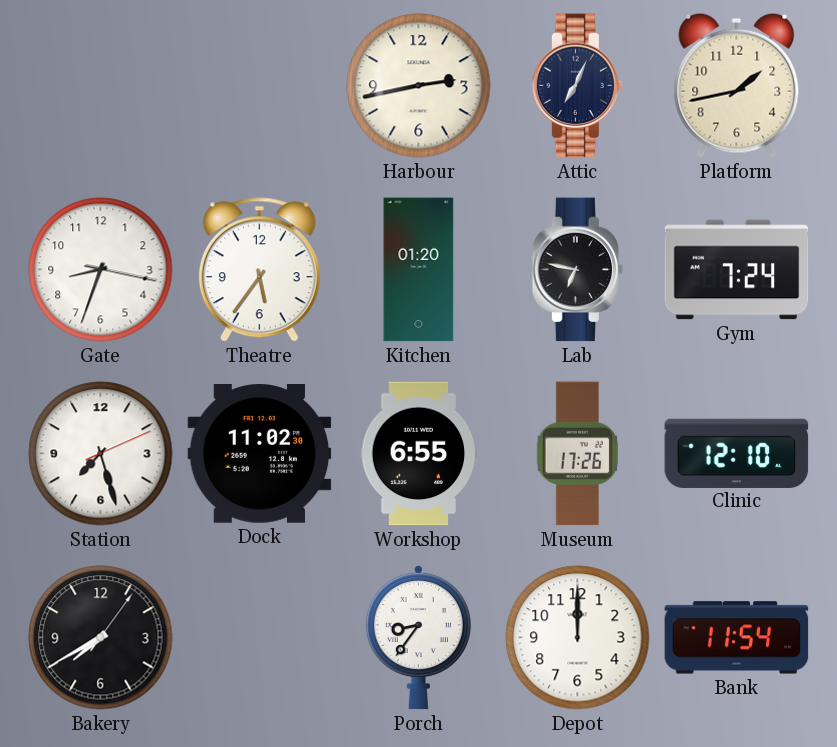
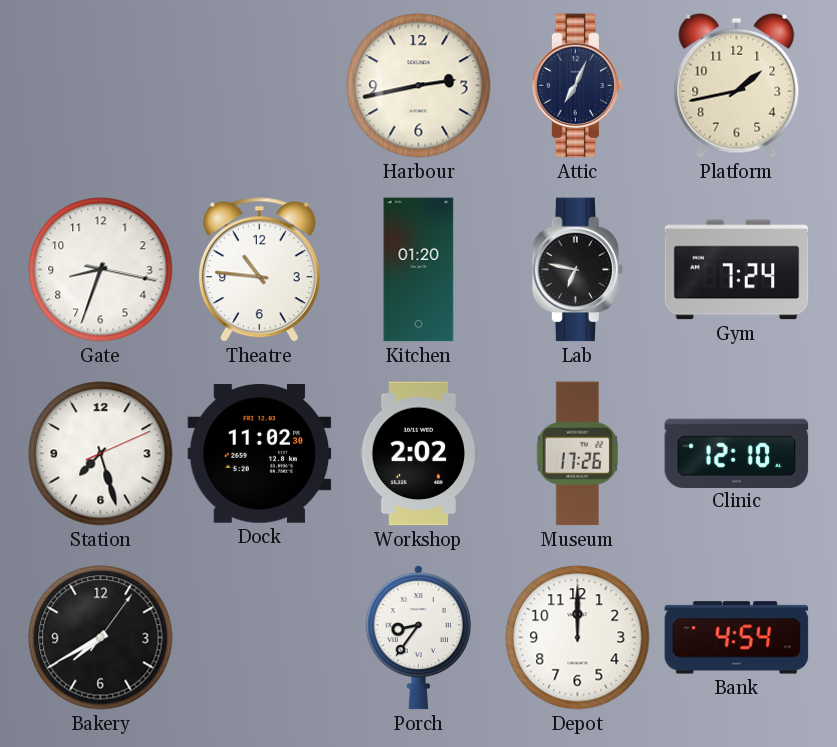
Theatre: 5:36 -> 10:46 (259, 270)
Workshop: 6:55 -> 2:02 (419, 454)
Bank: 11:54 -> 4:54 (737, 638)
